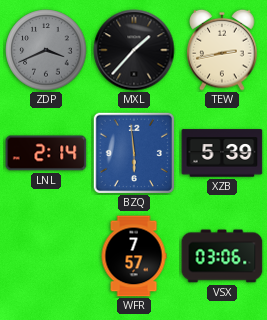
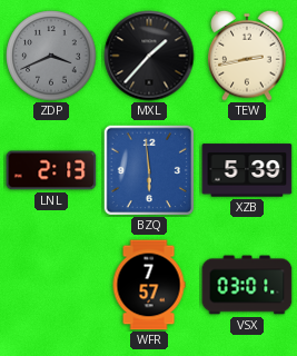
LNL: 2:14 -> 2:13 (51, 170)
VSX: 03:06 -> 03:01 (247, 285)
